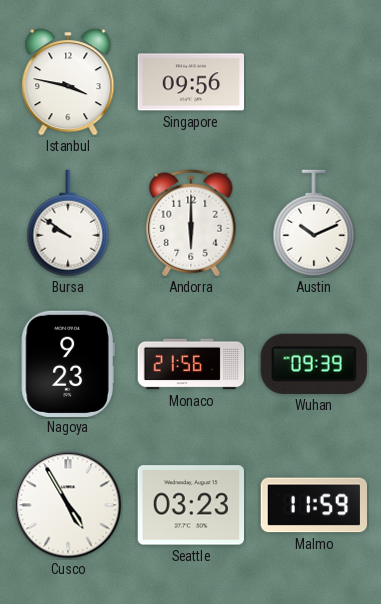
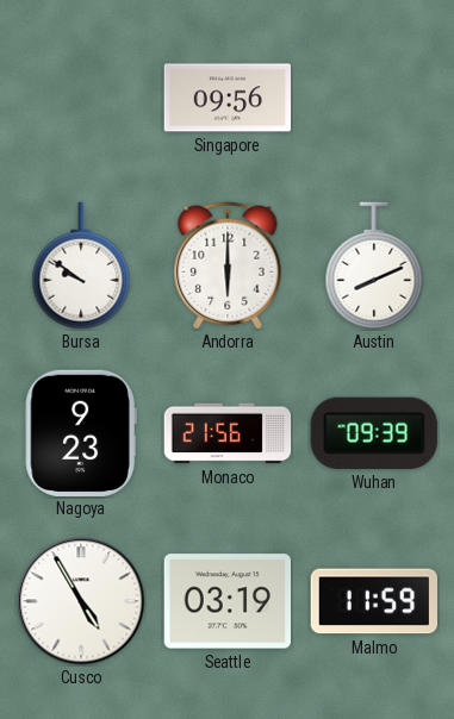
Istanbul: 3:47 -> none (68, 82)
Austin: 10:11 -> 8:11 (374, 265)
Seattle: 03:23 -> 03:19 (226, 601)
